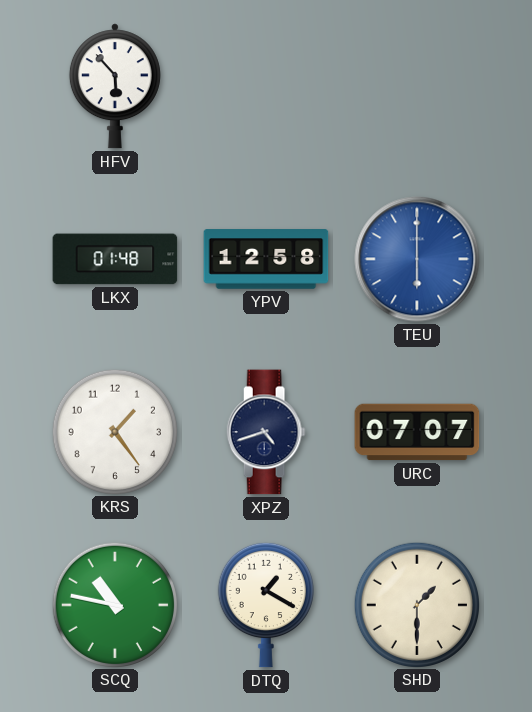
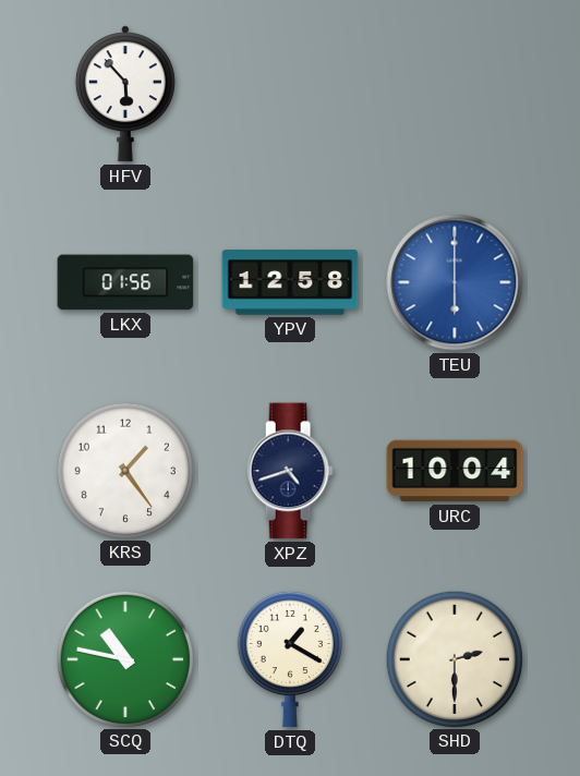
LKX: 01:48 -> 01:56 (125, 282)
URC: 07:07 -> 10:04 (455, 471)
SHD: 1:30 -> 2:30 (454, 658)
